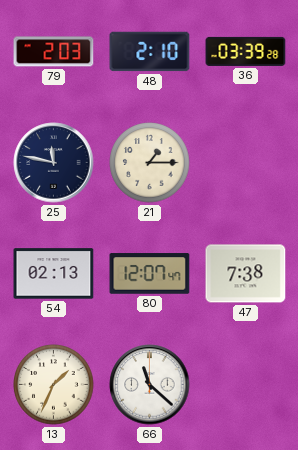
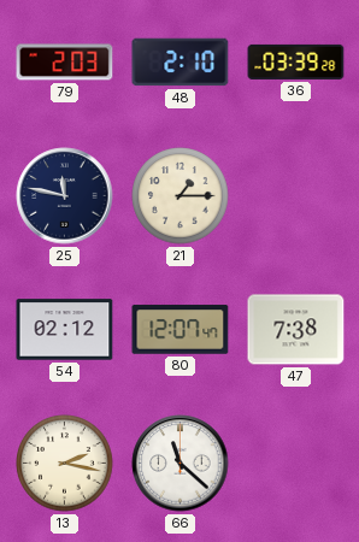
54: 02:13 -> 02:12 (65, 330)
13: 1:34 -> 2:17 (65, 464)
